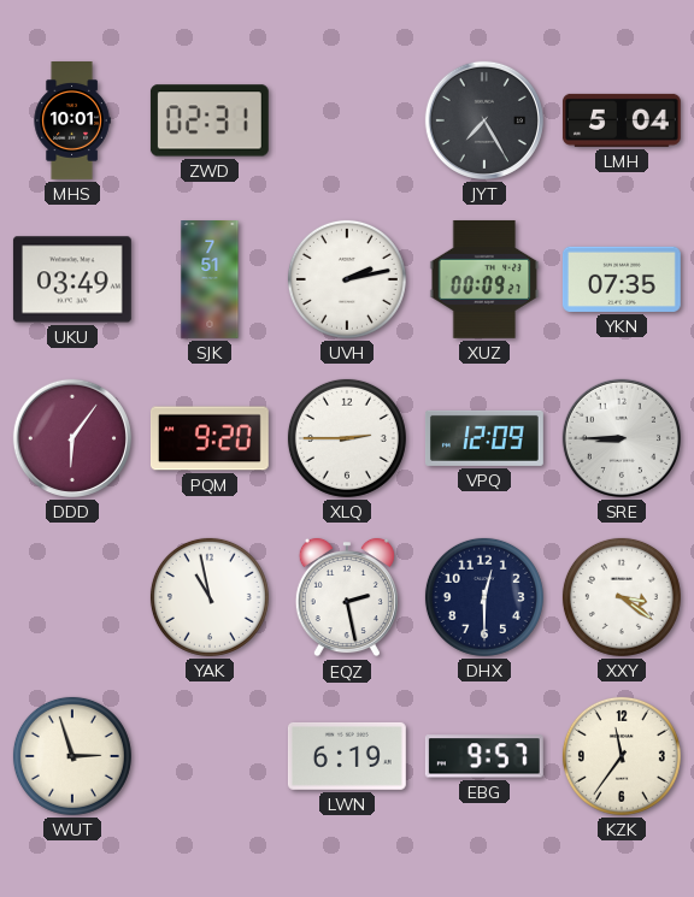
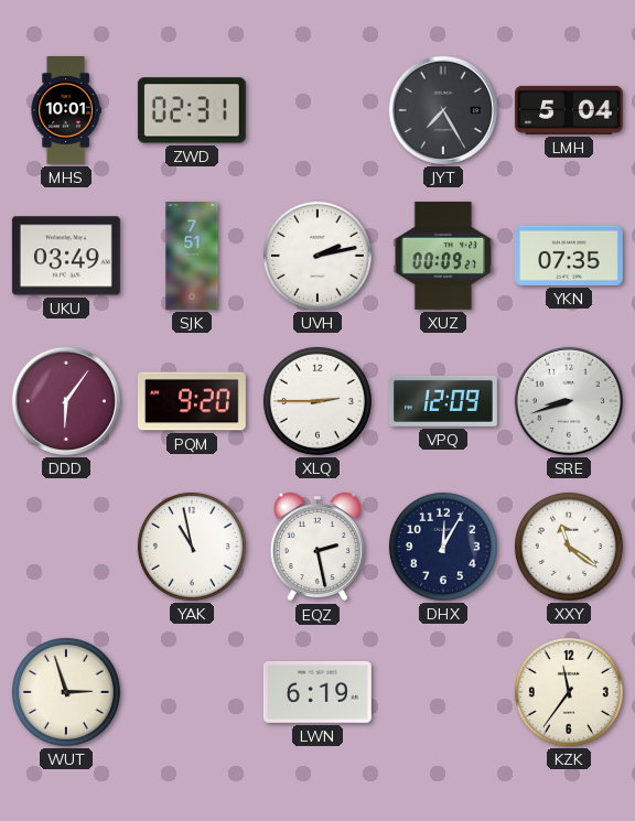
SRE: 8:45 -> 8:42 (569, 401)
DHX: 12:30 -> 12:05 (443, 547)
XXY: 3:21 -> 11:21 (569, 547)
EBG: 9:57 -> none (484, 756)
